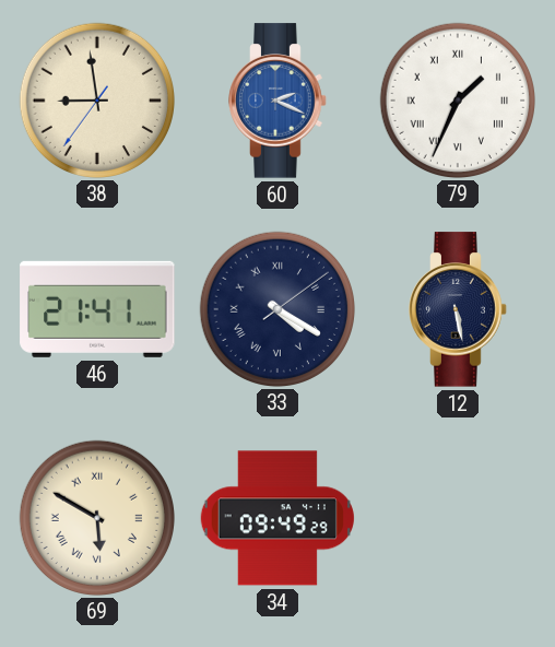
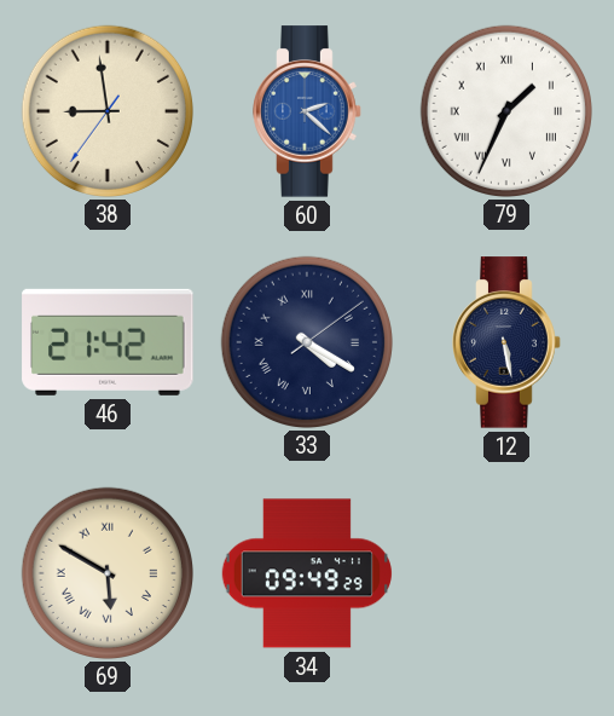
60: 2:19 -> 2:22 (307, 111)
46: 21:41 -> 21:42 (108, 342)
